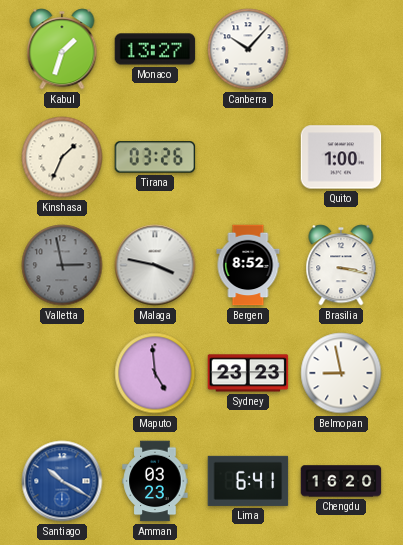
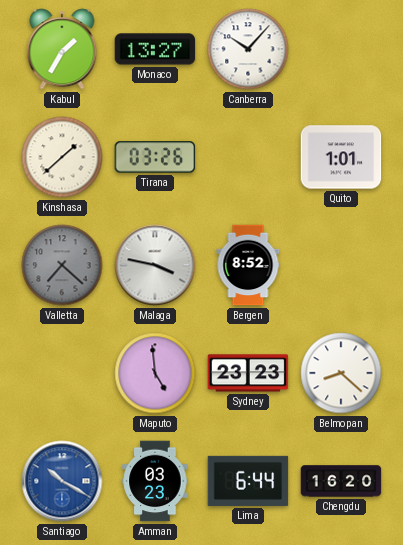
Kabul: 1:33 -> 1:35 (62, 49)
Kinshasa: 1:34 -> 1:38 (62, 157)
Quito: 1:00 -> 1:01 (341, 157)
Valletta: 2:58 -> 7:22 (62, 265)
Brasilia: 3:17 -> none (341, 265)
Belmopan: 8:58 -> 8:22 (341, 373)
Lima: 6:41 -> 6:44 (248, 481)
